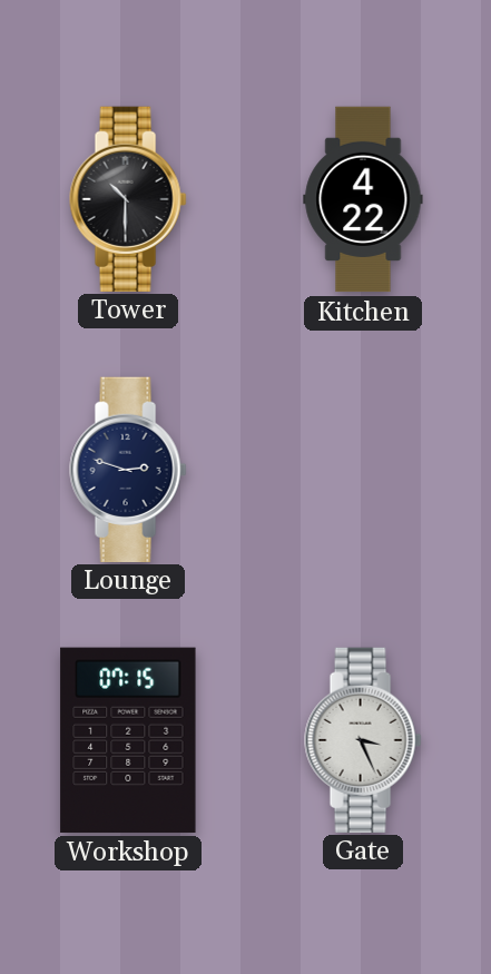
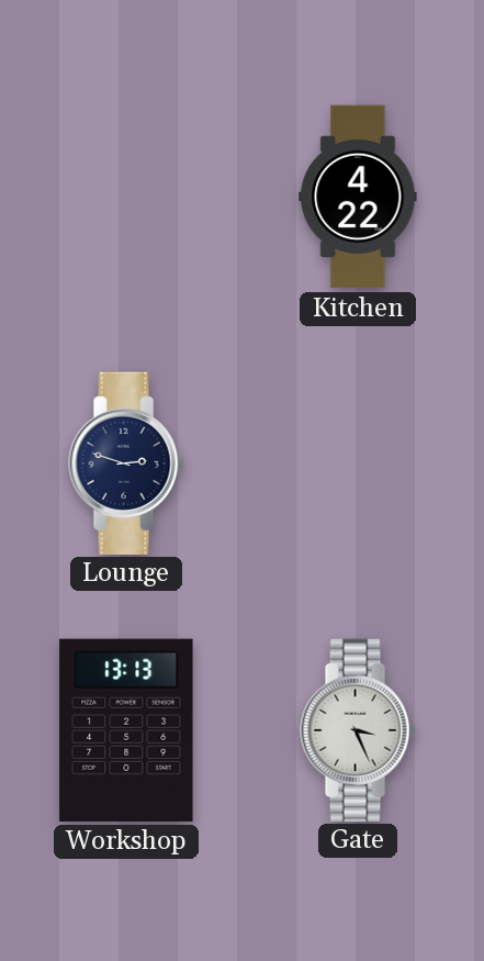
Tower: 10:30 -> none (128, 198)
Workshop: 07:15 -> 13:13 (126, 730)
